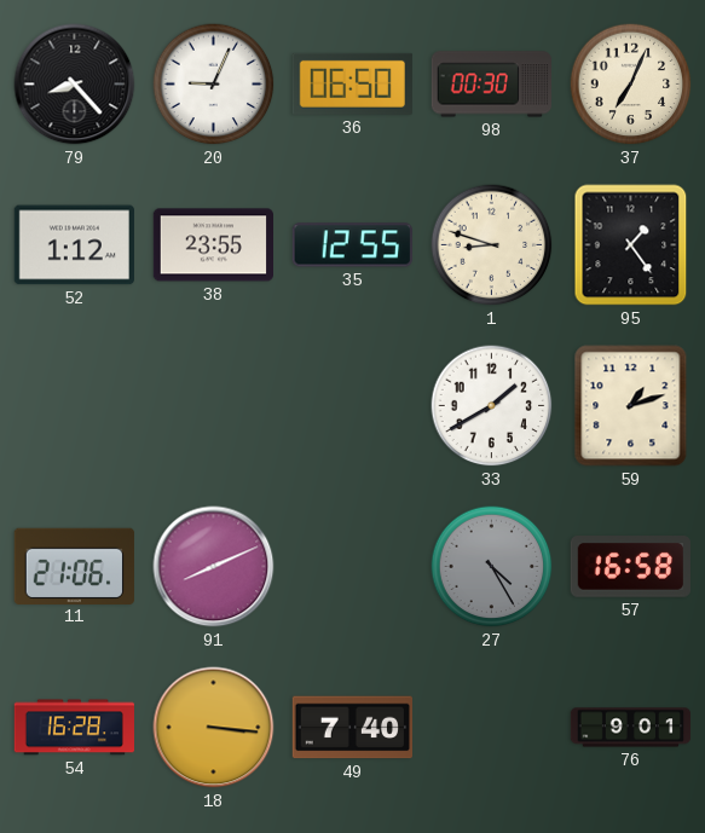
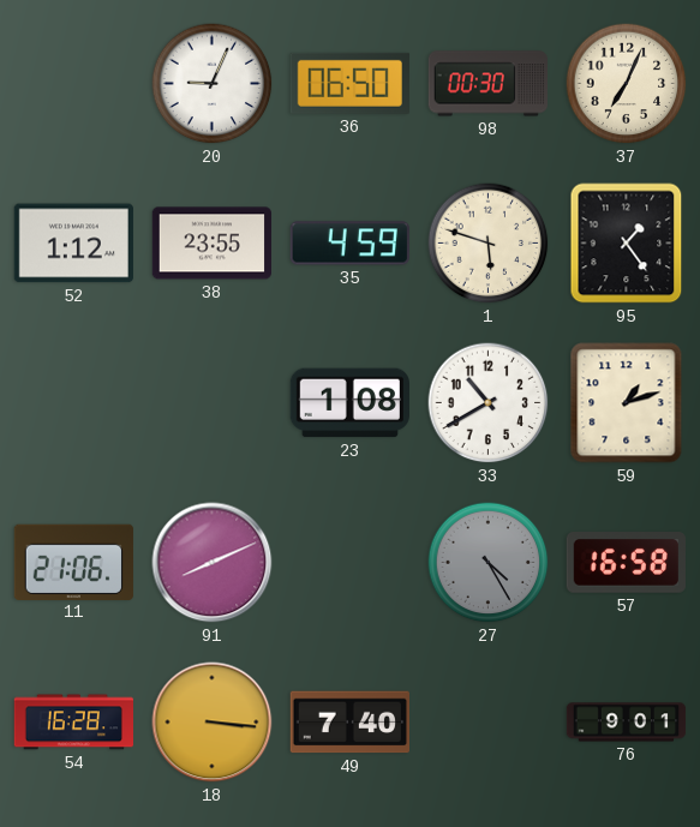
79: 8:23 -> none (75, 85)
35: 12:55 -> 4:59 (349, 244)
1: 8:48 -> 5:48 (489, 244)
23: none -> 1:08 (349, 403)
33: 1:40 -> 10:40 (489, 403)
